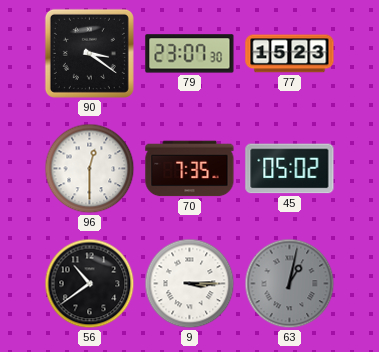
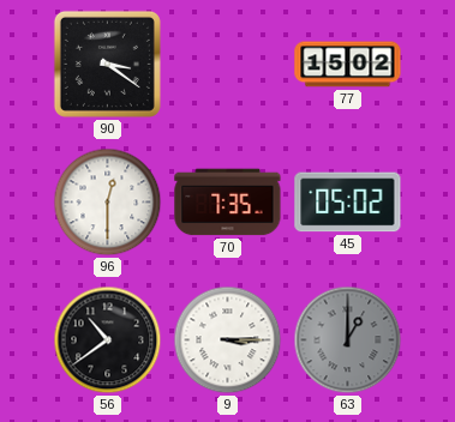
79: 23:07 -> none (190, 54)
77: 15:23 -> 15:02 (348, 65)
63: 1:02 -> 1:00 (348, 340)
